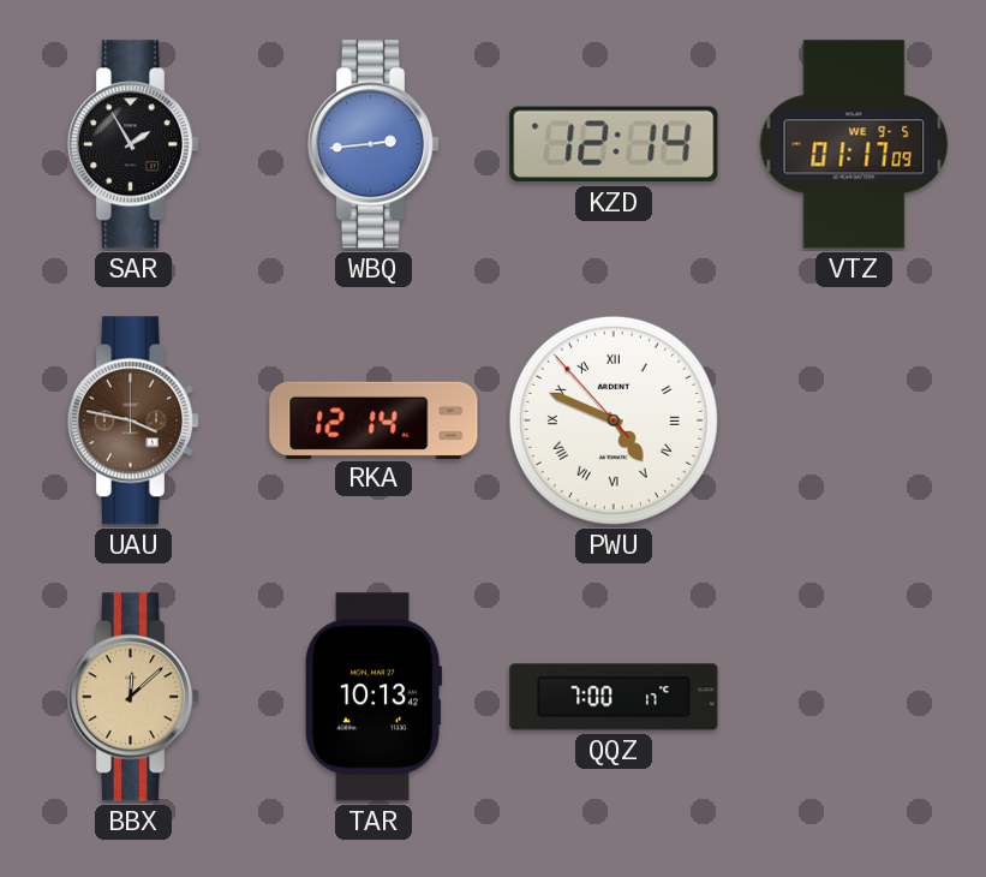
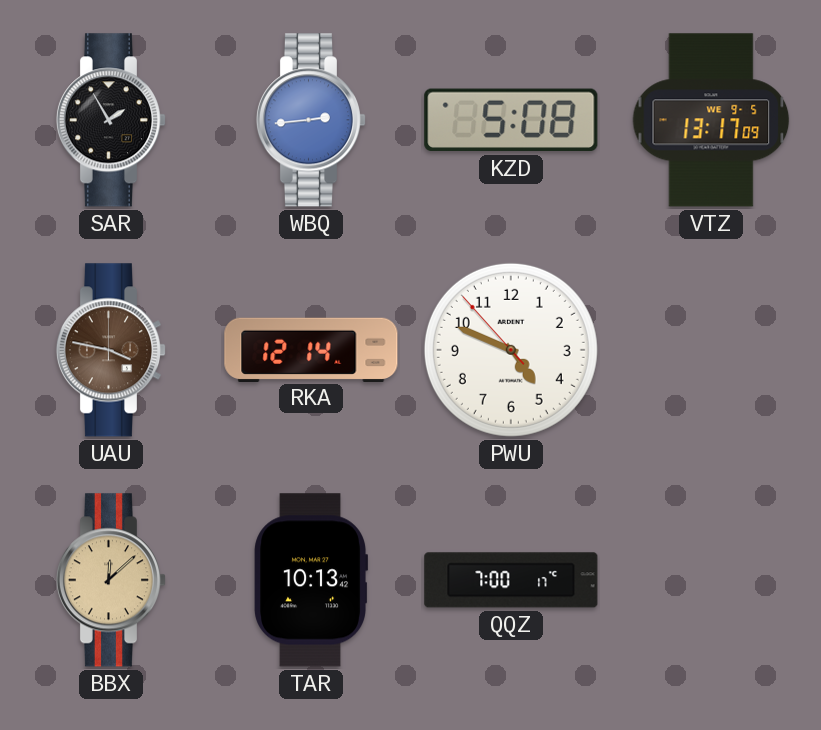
KZD: 12:14 -> 5:08 (511, 120)
VTZ: 01:17 -> 13:17 (711, 120)
PWU numerals: Roman -> Arabic (511, 350)
